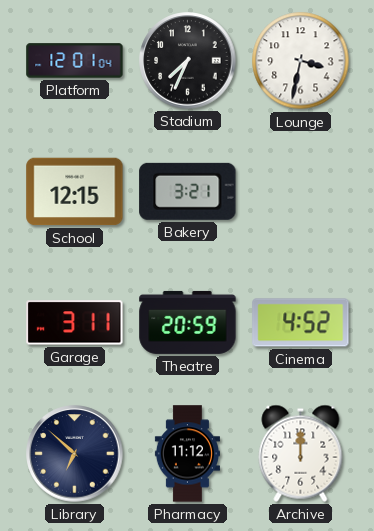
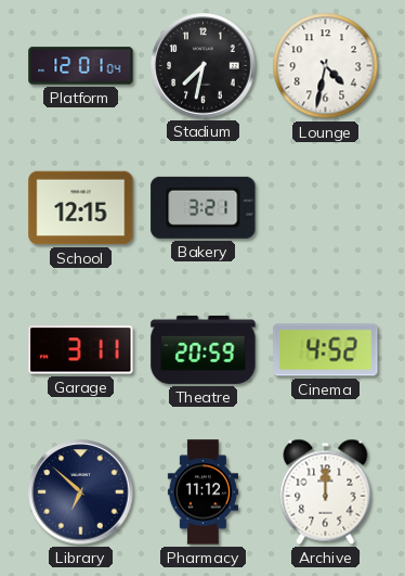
Stadium: 7:34 -> 7:32 (204, 66)
Lounge: 3:32 -> 4:32 (326, 66)
